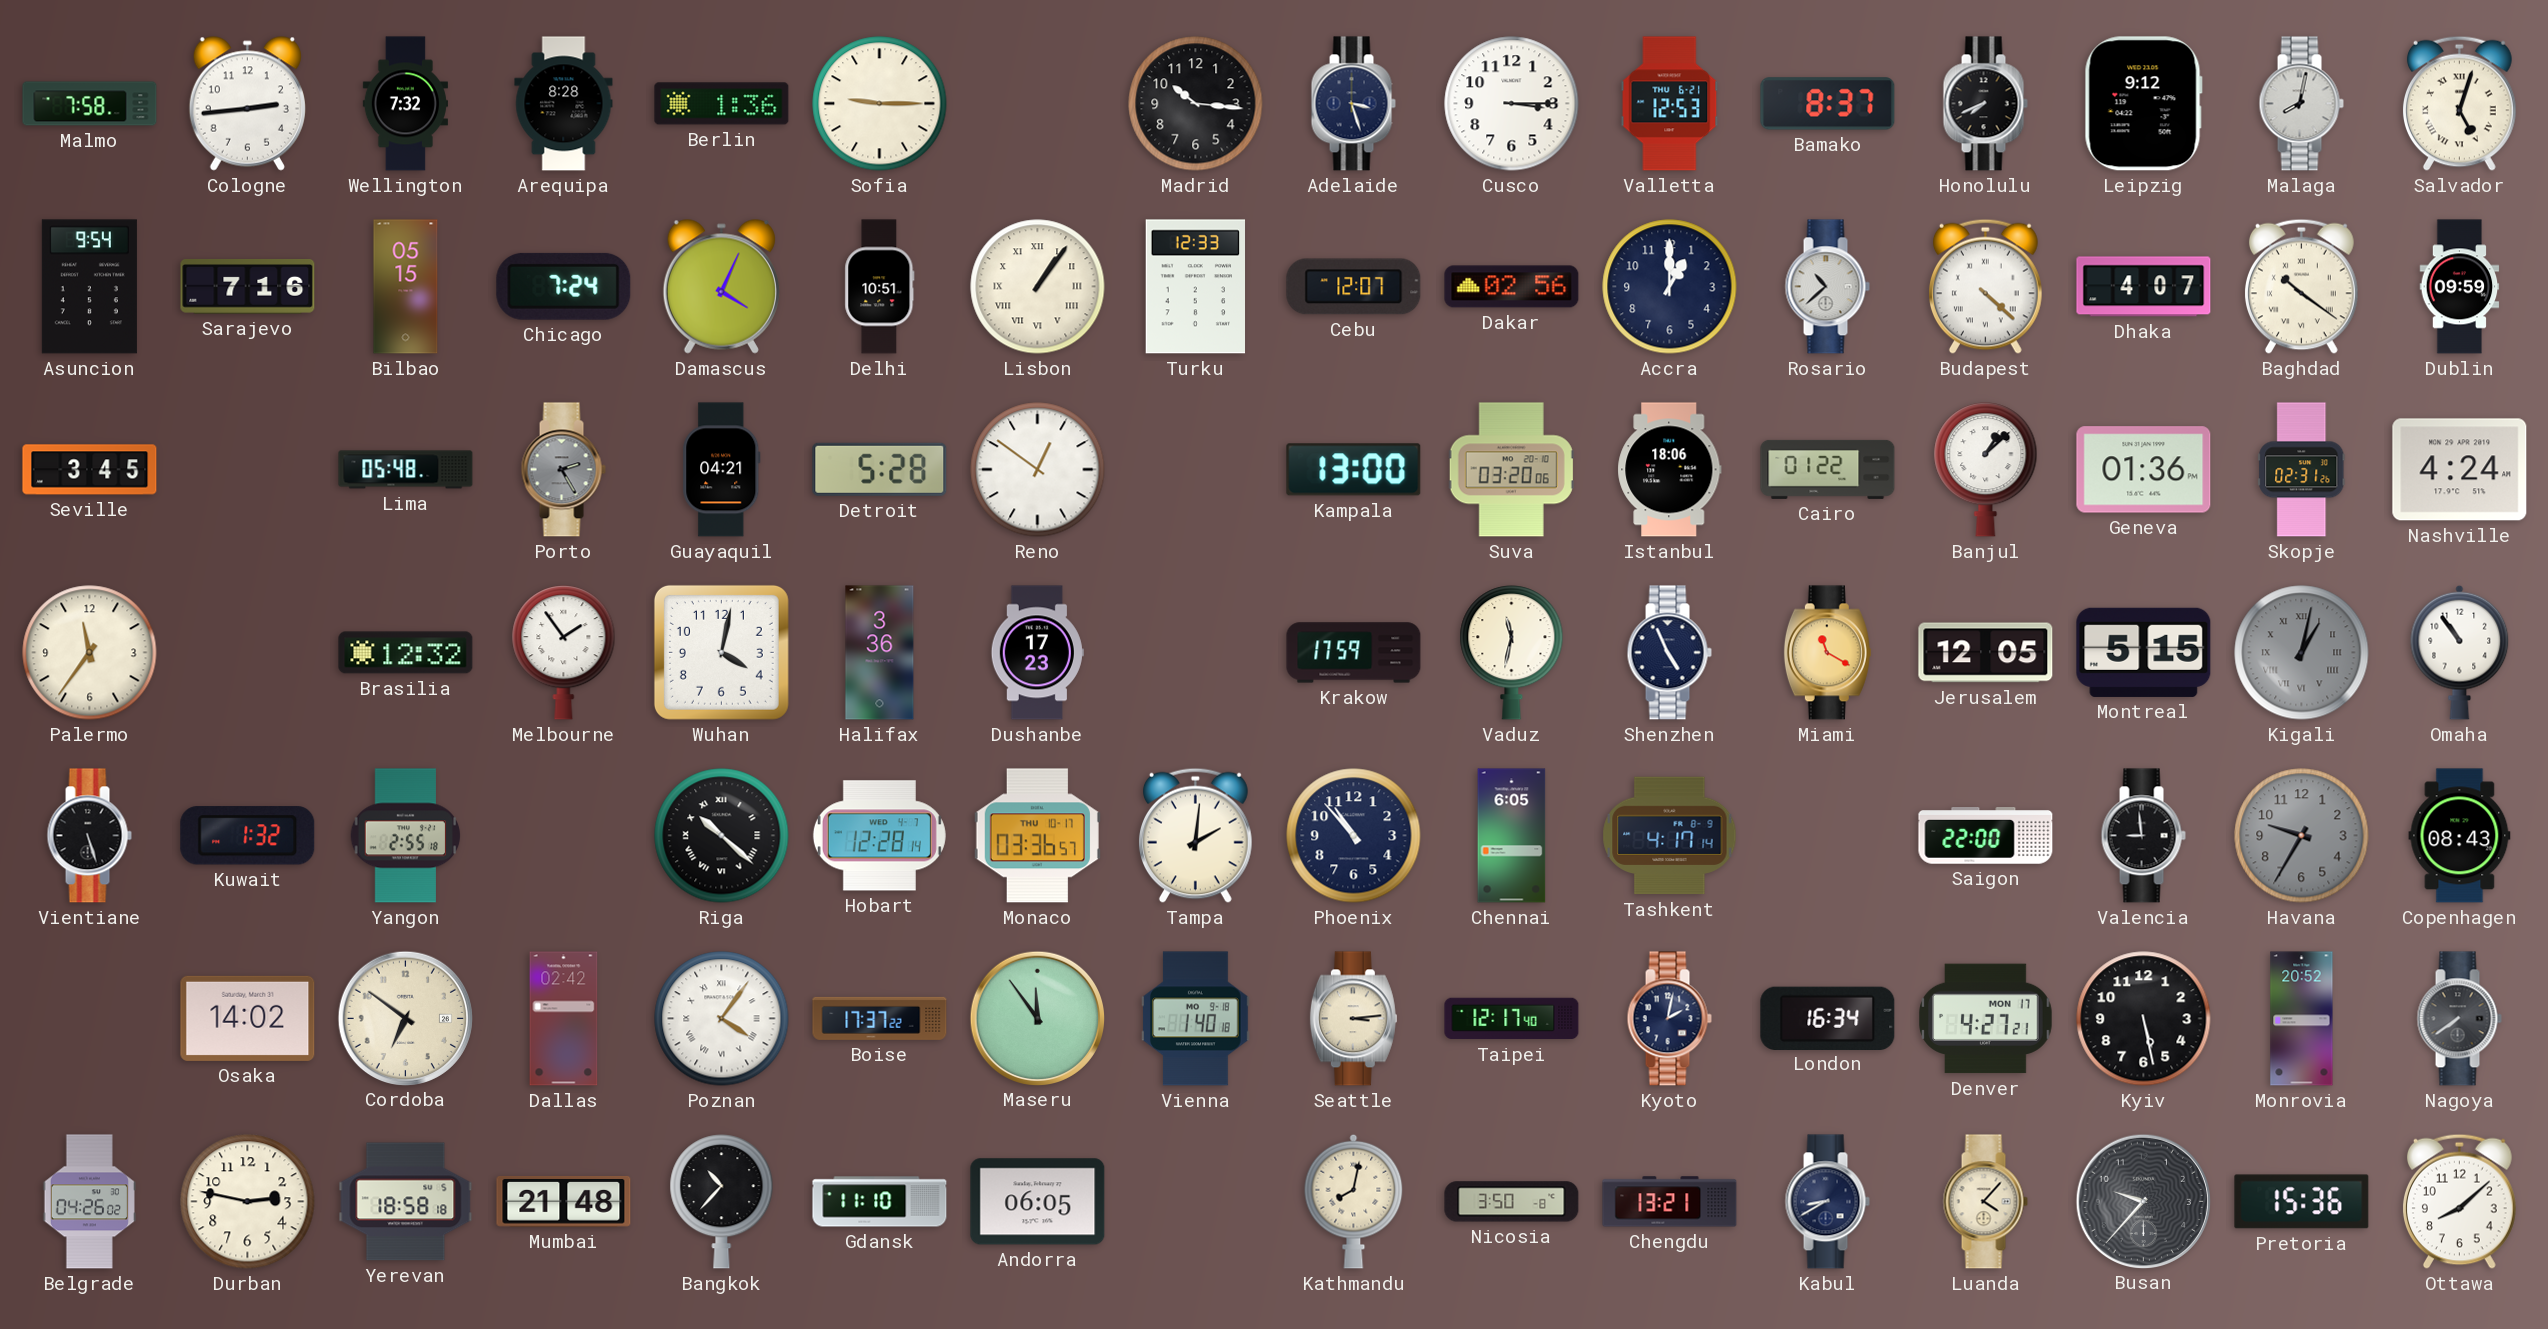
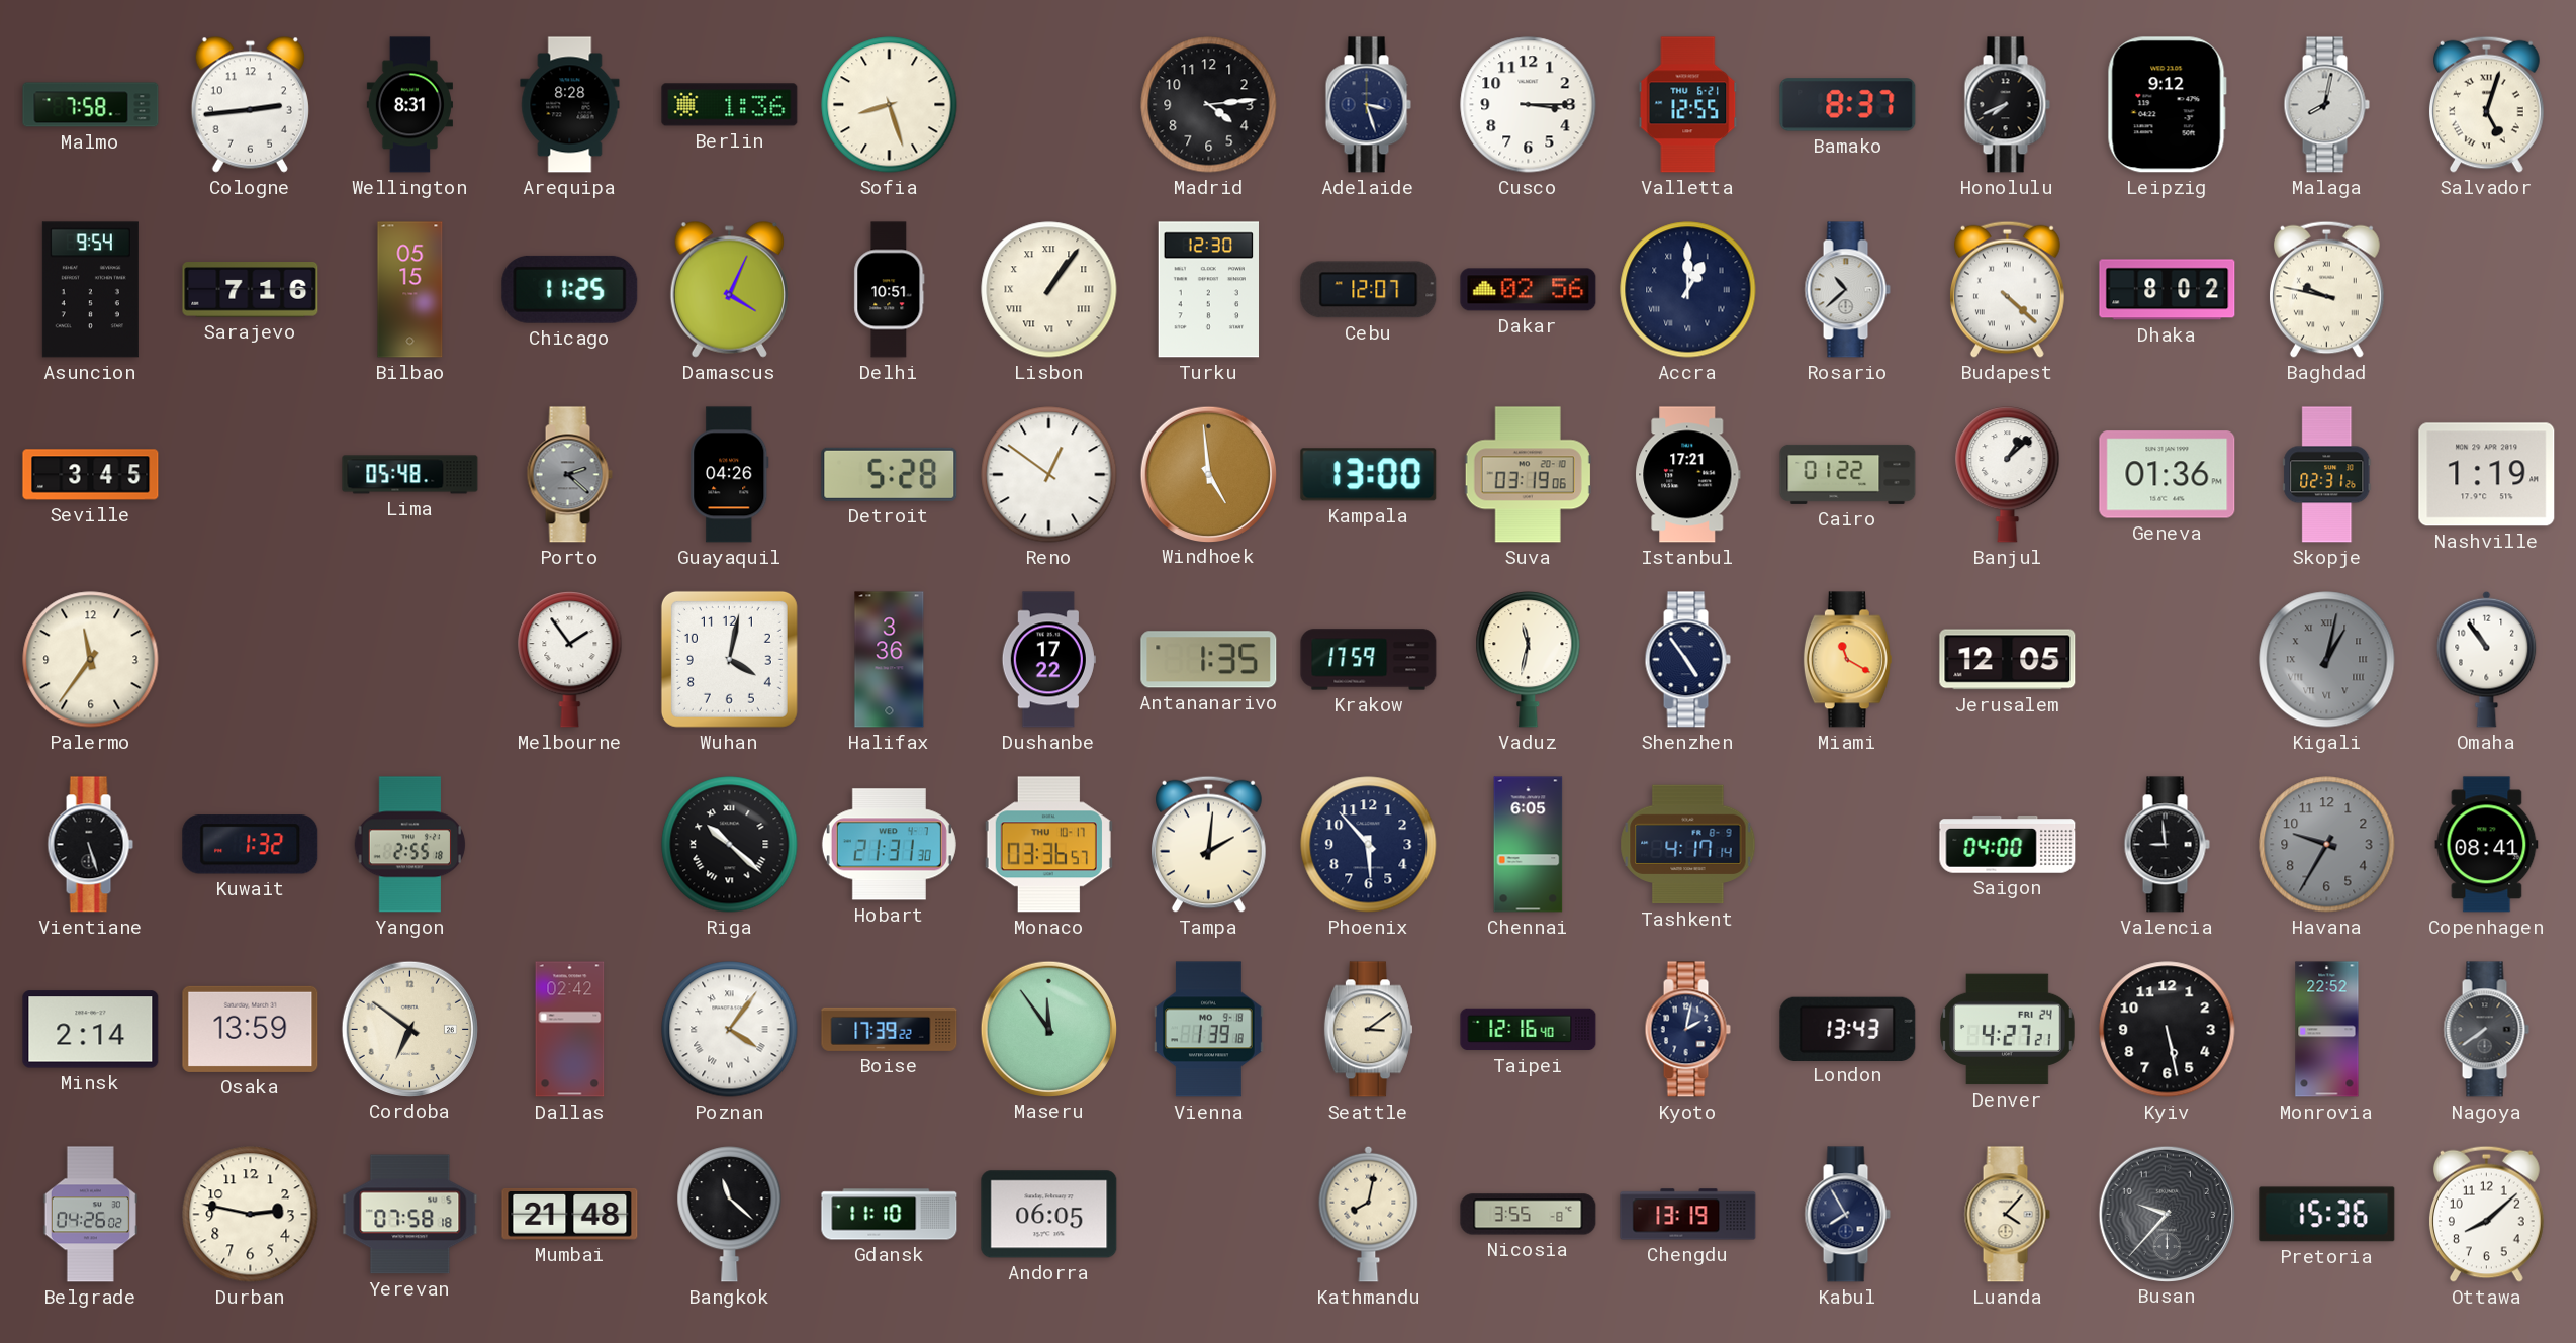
Wellington: 7:32 -> 8:31 (409, 105)
Sofia: 9:15 -> 8:27 (890, 105)
Madrid: 10:16 -> 4:14 (1209, 105)
Valletta: 12:53 -> 12:55 (1688, 105)
Chicago: 7:24 -> 11:25 (570, 289)
Turku: 12:33 -> 12:30 (1209, 290)
Accra numerals: Arabic -> Roman (1688, 290)
Dhaka: 4:07 -> 8:02 (2168, 290)
Baghdad: 10:21 -> 9:47 (2326, 289)
Dublin: 09:59 -> none (2460, 287)
Porto: 2:25 -> 2:22 (569, 475)
Guayaquil: 04:21 -> 04:26 (730, 475)
Windhoek: none -> 4:59 (1208, 474)
Suva: 03:20 -> 03:19 (1528, 475)
Istanbul: 18:06 -> 17:21 (1688, 475)
Nashville: 4:24 -> 1:19 (2487, 475)
Brasilia: 12:32 -> none (406, 653)
Dushanbe: 17:23 -> 17:22 (1048, 660)
Antananarivo: none -> 1:35 (1209, 660)
Shenzhen: 4:56 -> 4:54 (1687, 660)
Montreal: 5:15 -> none (2144, 652)
Hobart: 12:28 -> 21:31 (889, 845)
Phoenix: 10:53 -> 5:53 (1369, 845)
Saigon: 22:00 -> 04:00 (2008, 845)
Copenhagen: 08:43 -> 08:41 (2487, 845)
Minsk: none -> 2:14 (91, 1030)
Osaka: 14:02 -> 13:59 (251, 1029)
Boise: 17:37 -> 17:39 (890, 1029)
Vienna: 1:40 -> 1:39 (1209, 1030)
Seattle: 3:14 -> 3:09 (1368, 1030)
Taipei: 12:17 -> 12:16 (1529, 1030)
London: 16:34 -> 13:43 (1848, 1029)
Denver date: MON 17 -> FRI 24 (2008, 1030)
Monrovia: 20:52 -> 22:52 (2327, 1030)
Yerevan: 18:58 -> 07:58 (410, 1215)
Bangkok: 10:37 -> 11:22 (730, 1215)
Nicosia: 3:50 -> 3:55 (1529, 1215)
Chengdu: 13:21 -> 13:19 (1688, 1215)
Kabul: 8:40 -> 7:55 (1847, 1215)
